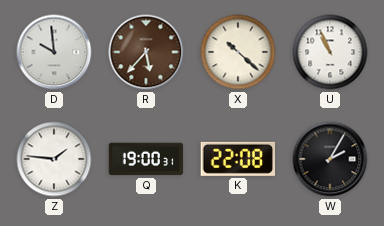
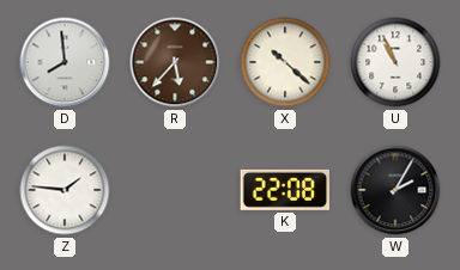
D: 9:59 -> 7:59 (65, 62)
Q: 19:00 -> none (146, 159)
